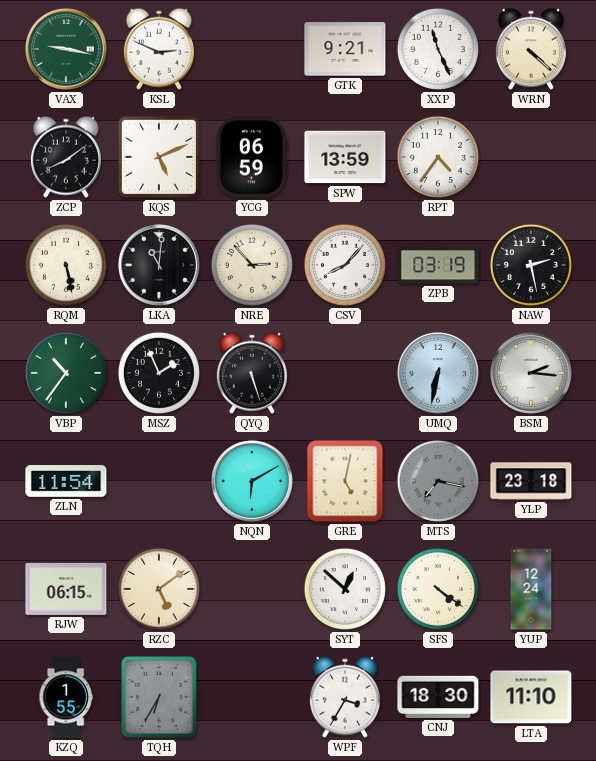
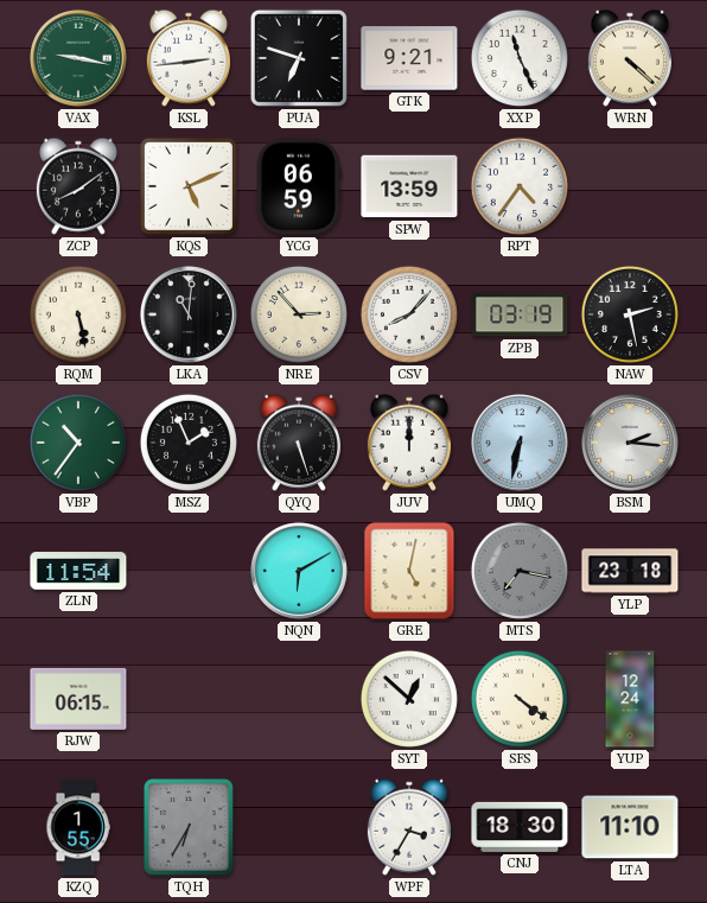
KSL: 2:49 -> 2:44 (189, 58)
PUA: none -> 6:48 (299, 58)
JUV: none -> 12:00 (409, 443)
RZC: 5:09 -> none (159, 589)
